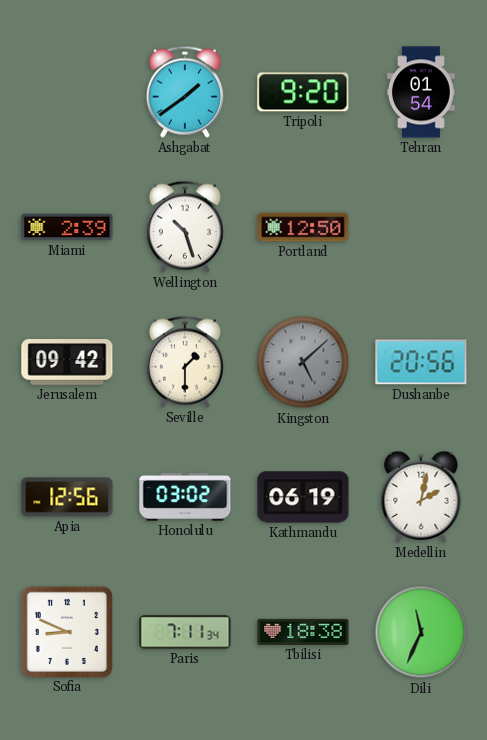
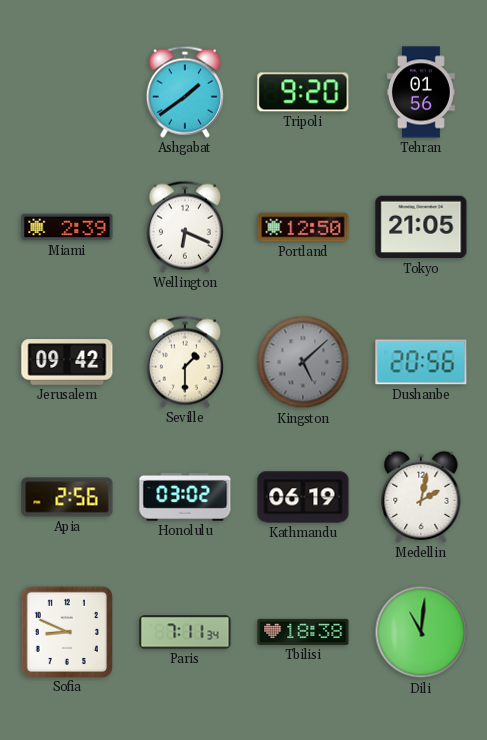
Tehran: 01:54 -> 01:56 (421, 92)
Wellington: 10:27 -> 6:19 (185, 227)
Tokyo: none -> 21:05 (421, 227)
Apia: 12:56 -> 2:56 (67, 497)
Dili: 11:34 -> 11:01 (421, 632)
